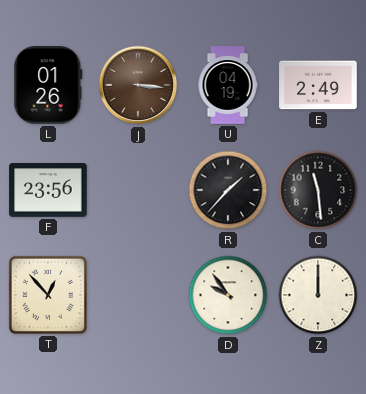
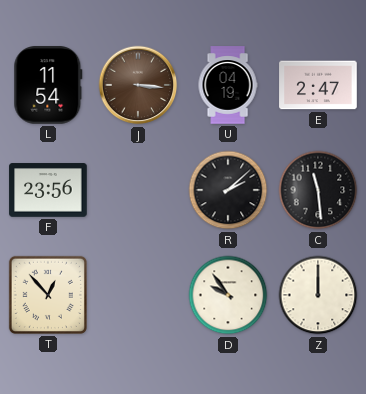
L: 01:26 -> 11:54 (48, 85)
E: 2:49 -> 2:47 (318, 85)
R: 1:37 -> 2:08 (228, 190)
